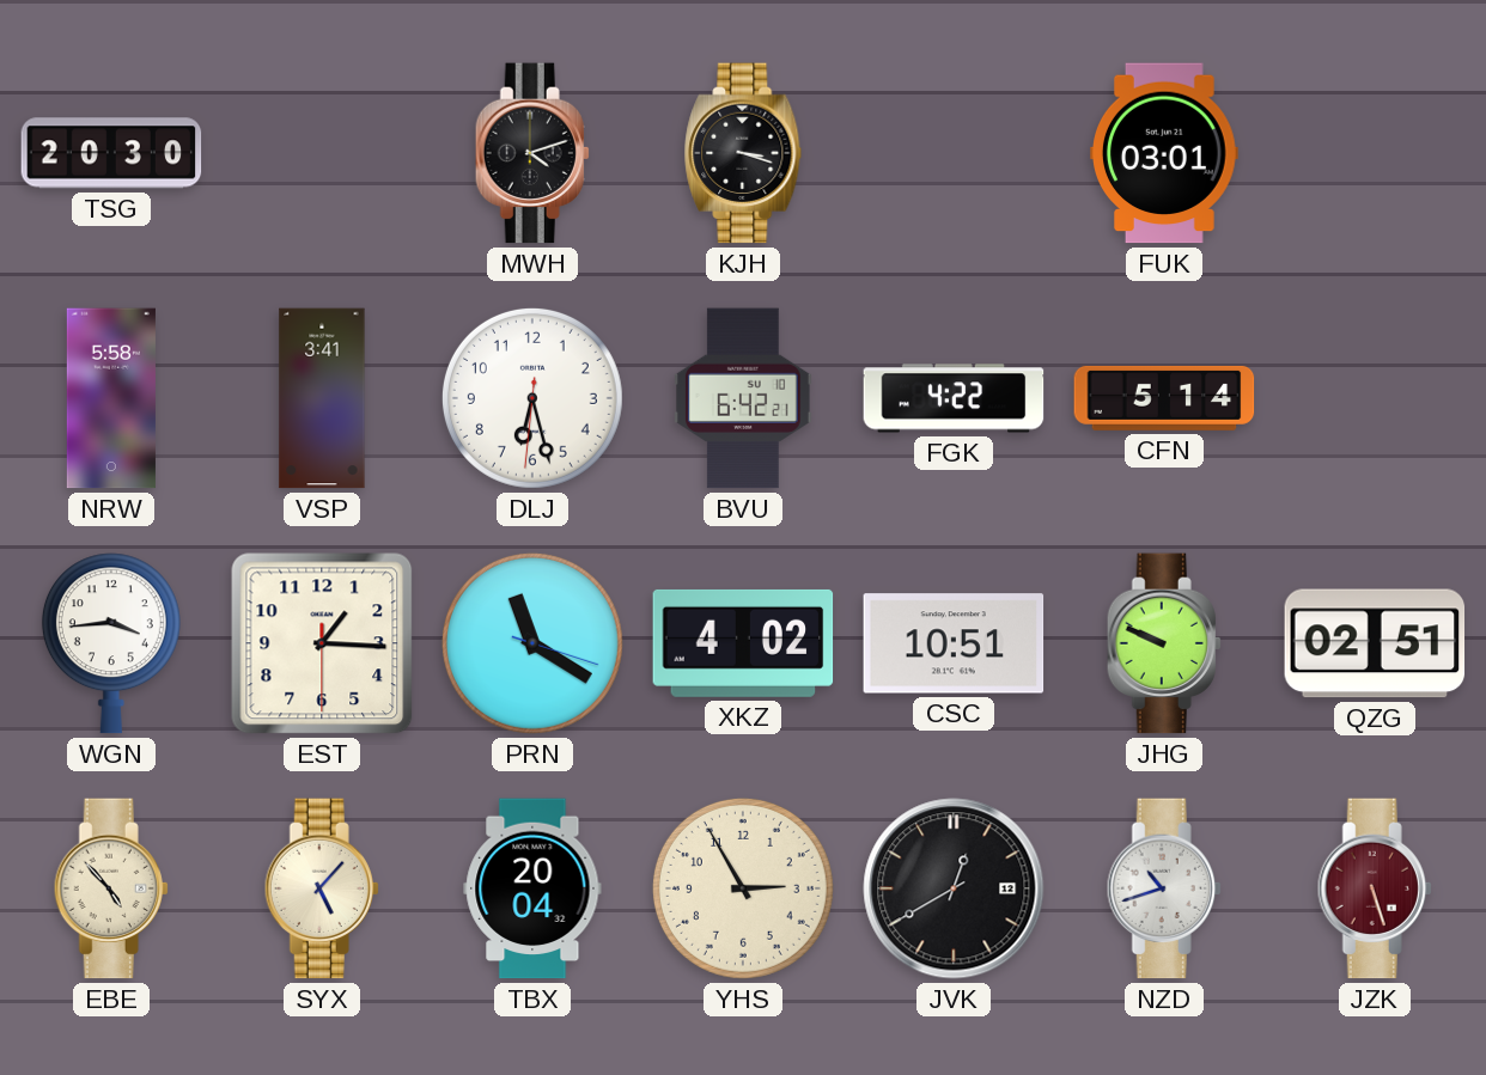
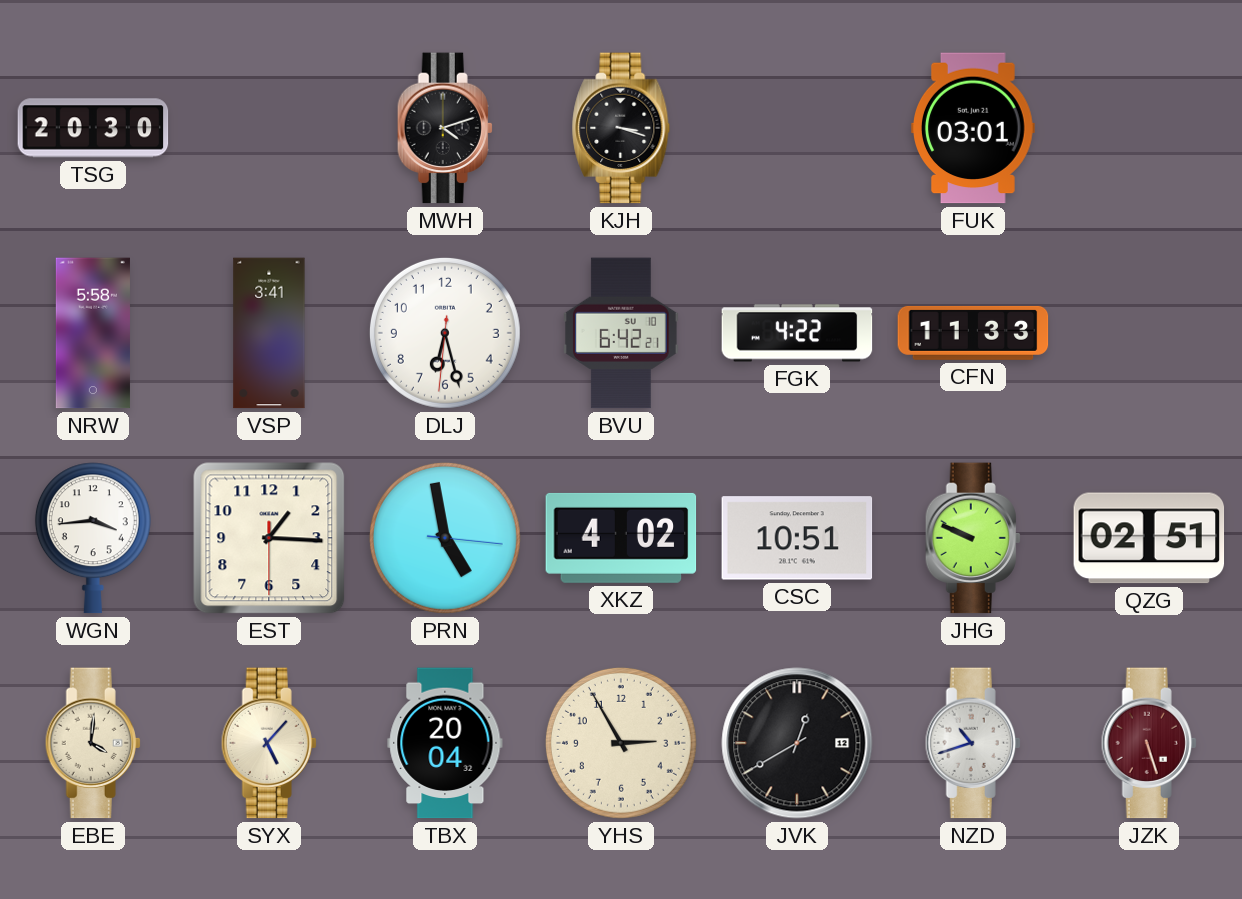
CFN: 5:14 -> 11:33 (973, 333)
PRN: 11:20 -> 4:58 (445, 538)
EBE: 4:53 -> 4:01 (93, 743)
